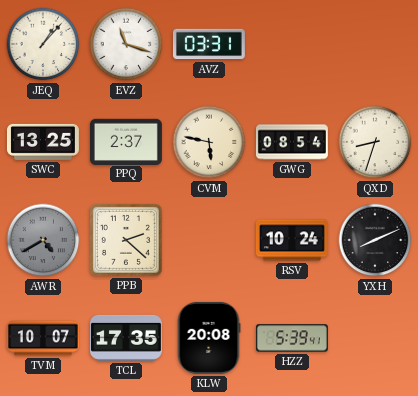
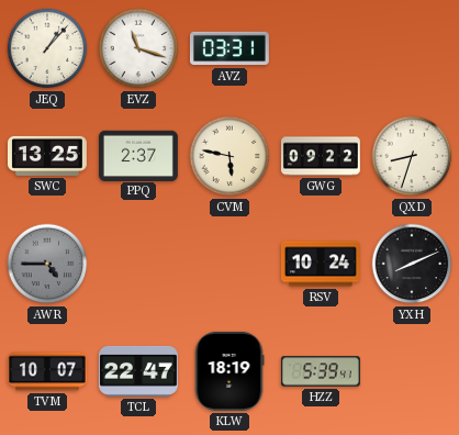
GWG: 08:54 -> 09:22 (321, 156)
AWR: 4:40 -> 4:45 (47, 264)
PPB: 2:22 -> none (126, 240)
TCL: 17:35 -> 22:47 (138, 371)
KLW: 20:08 -> 18:19 (229, 371)
